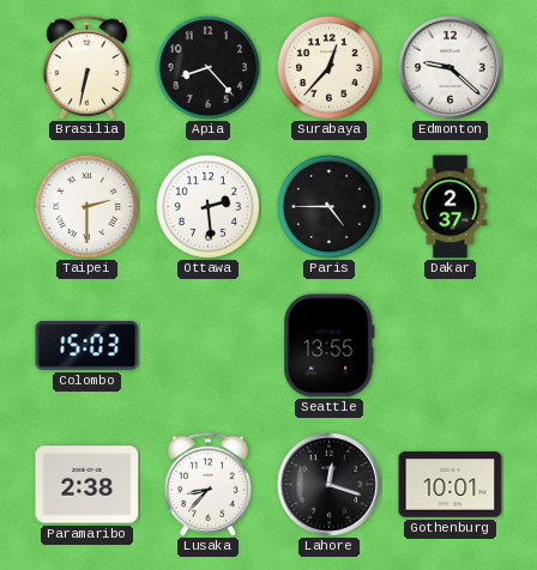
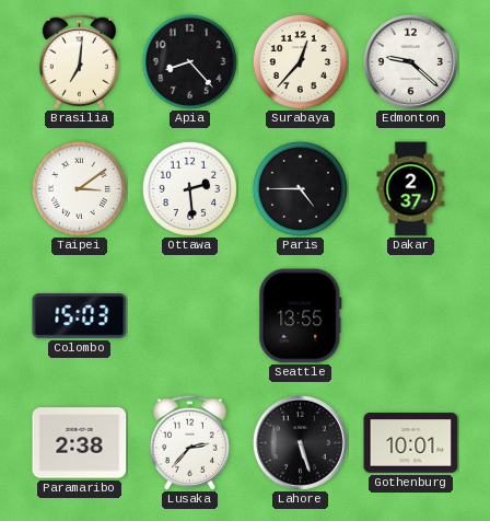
Brasilia: 6:32 -> 7:01 (79, 61)
Taipei: 2:30 -> 3:09 (79, 188)
Lusaka: 8:37 -> 2:37 (189, 442)
Lahore: 12:18 -> 5:27 (300, 442)
